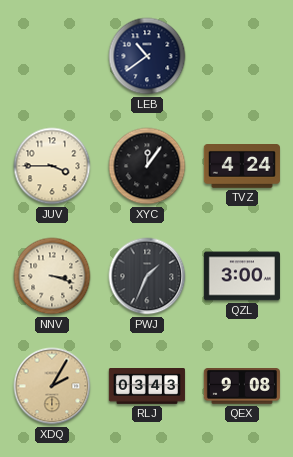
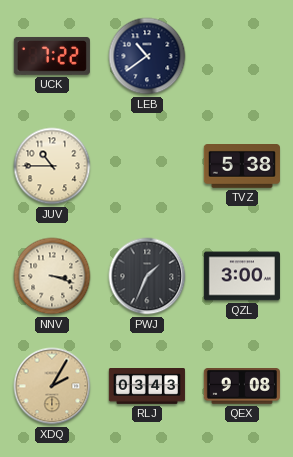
UCK: none -> 7:22 (52, 56)
JUV: 3:45 -> 10:45 (52, 166)
XYC: 12:06 -> none (147, 166)
TVZ: 4:24 -> 5:38 (242, 167)
